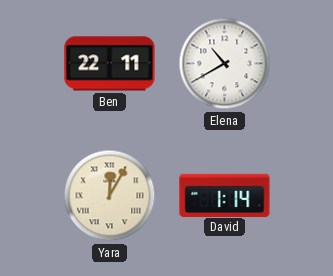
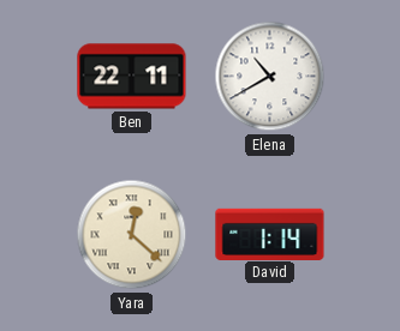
Yara: 12:05 -> 12:22 (132, 235)
